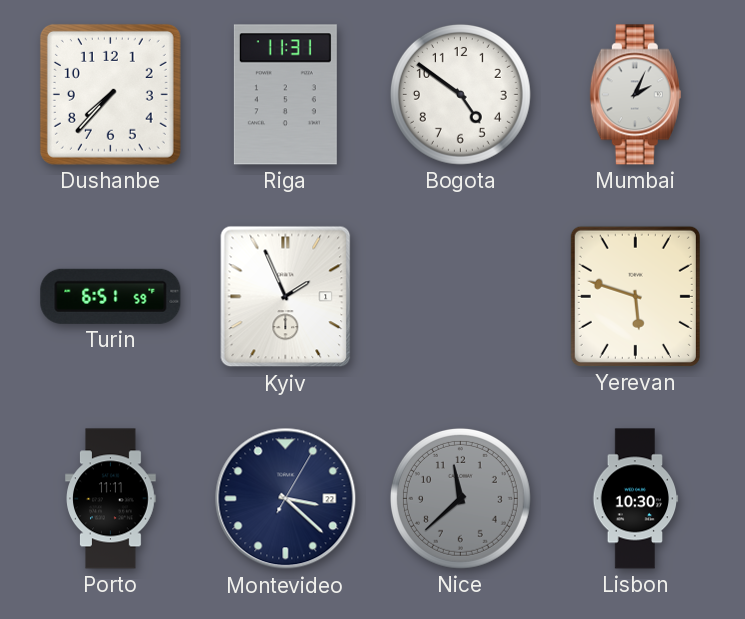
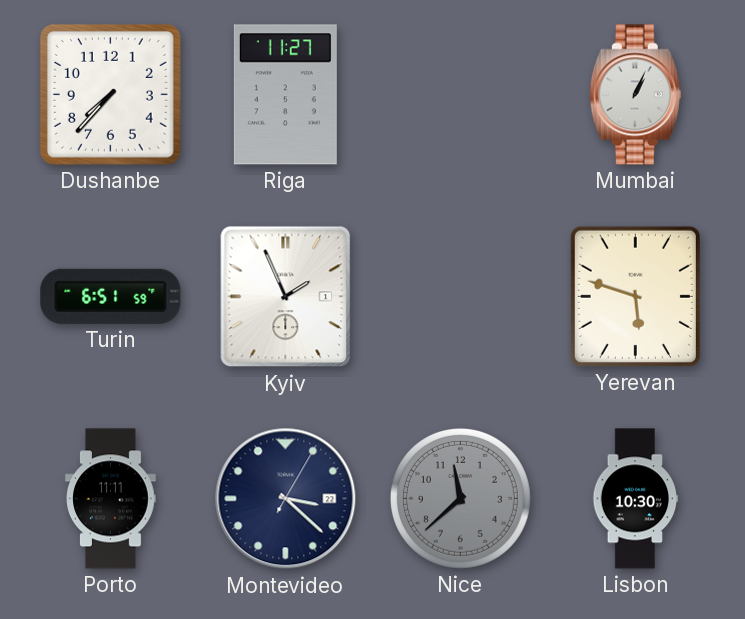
Riga: 11:31 -> 11:27 (285, 95)
Bogota: 4:51 -> none (460, 94)
Mumbai: 2:04 -> 1:04 (635, 95)
